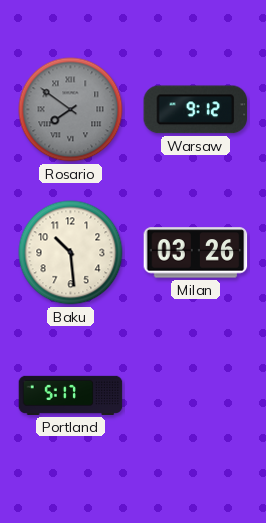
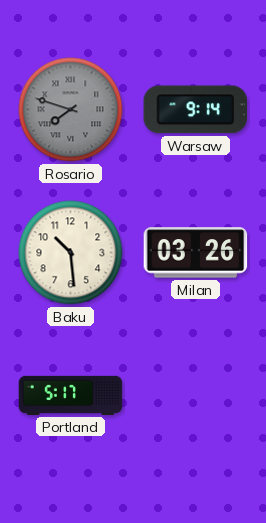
Rosario: 7:51 -> 7:48 (71, 110)
Warsaw: 9:12 -> 9:14 (196, 110)
